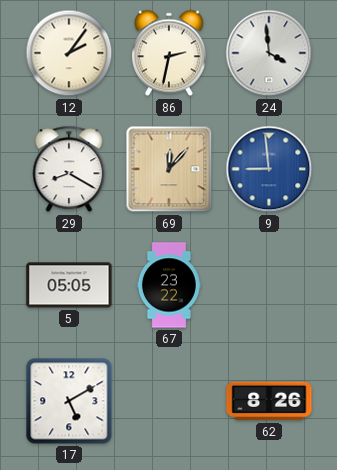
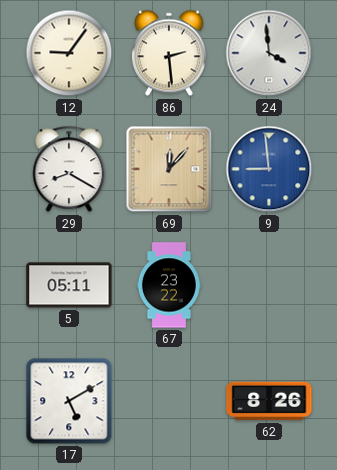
12: 2:06 -> 9:06 (69, 53)
86: 2:32 -> 2:29 (169, 53)
5: 05:05 -> 05:11 (69, 285)
